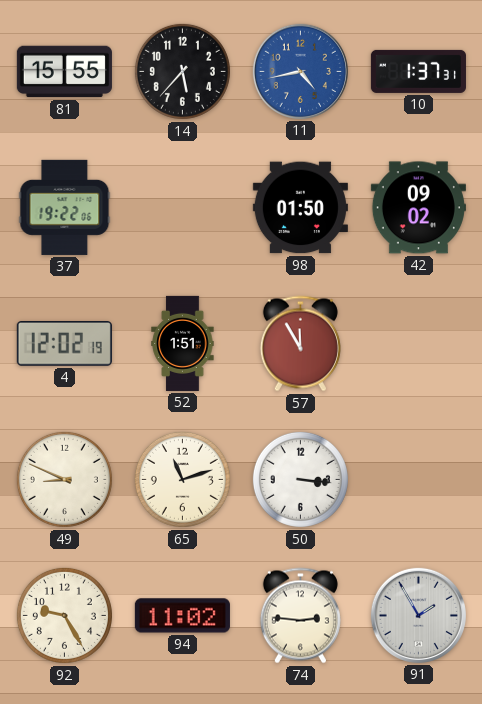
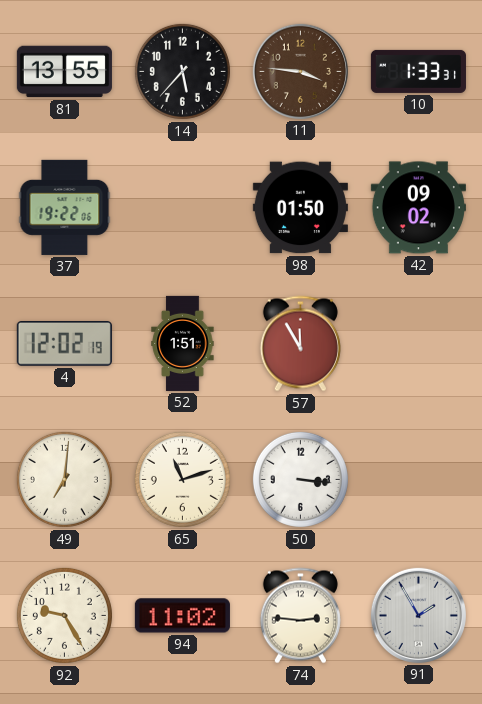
81: 15:55 -> 13:55 (64, 72)
11: 4:43 -> 3:46 (300, 71)
11 dial: blue -> brown (300, 71)
10: 1:37 -> 1:33 (418, 71)
49: 8:49 -> 7:01 (64, 479)
